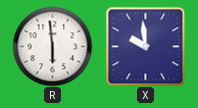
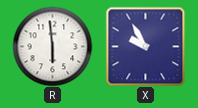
X: 9:59 -> 9:55 (145, 46)
